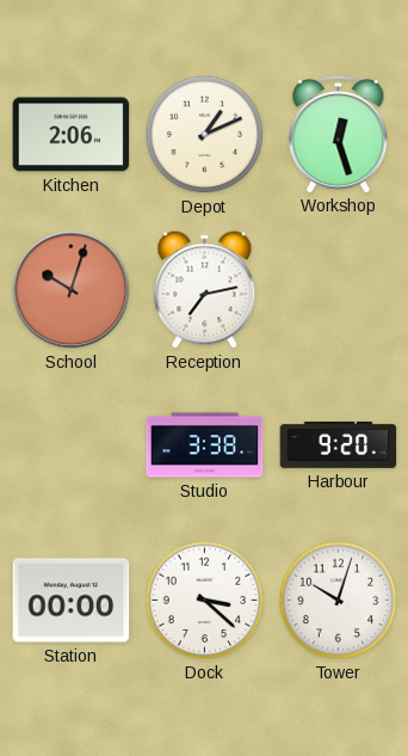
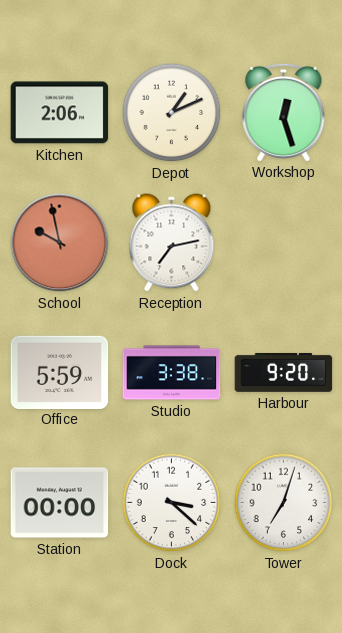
School: 10:03 -> 9:58 (60, 243)
Office: none -> 5:59 (60, 372)
Tower: 10:03 -> 7:03 (284, 503)
